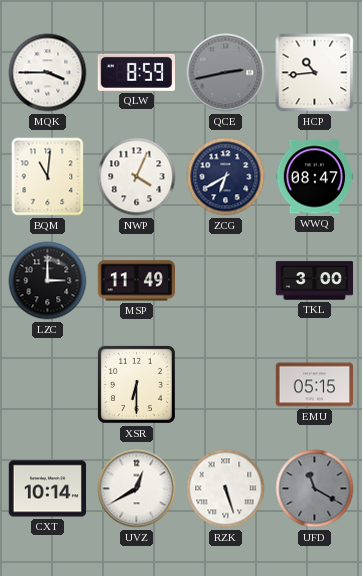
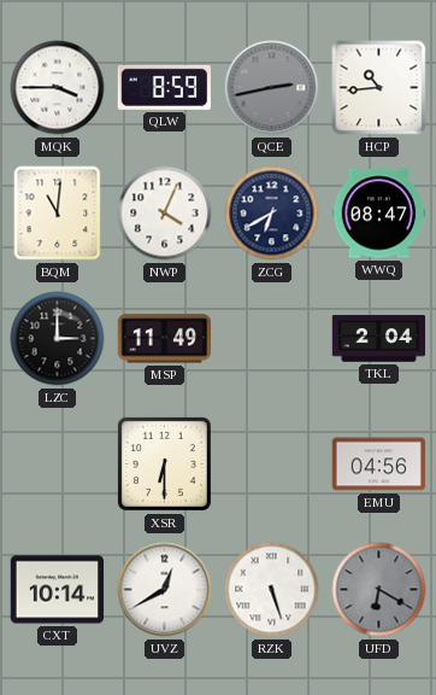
TKL: 3:00 -> 2:04 (379, 339)
EMU: 05:15 -> 04:56 (379, 465)
UFD: 11:20 -> 6:20 (379, 590)
